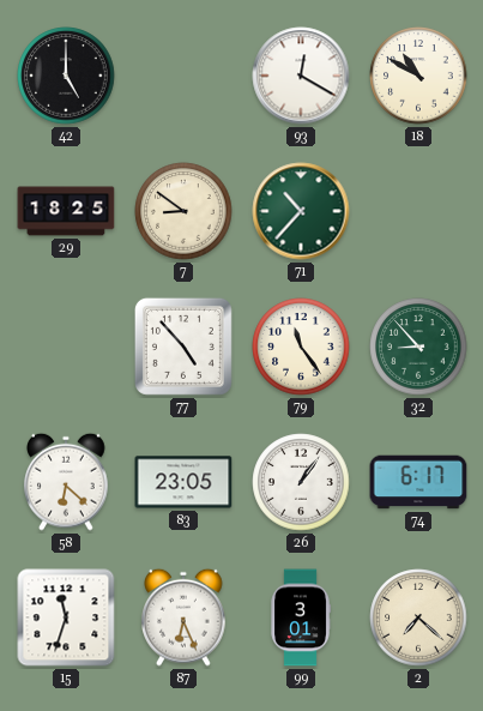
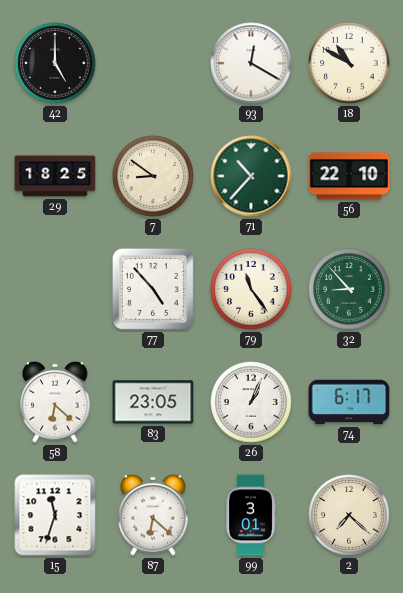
56: none -> 22:10 (349, 176)
26: 1:06 -> 1:04 (251, 402)
87: 6:26 -> 6:22 (153, 515)
